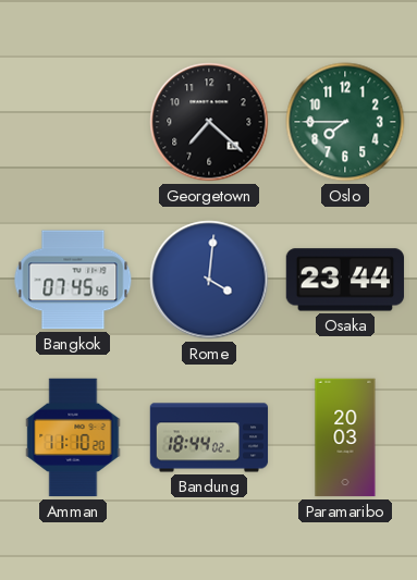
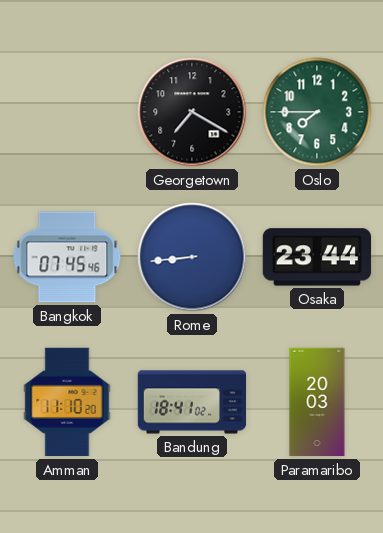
Georgetown: 7:22 -> 7:20 (192, 112)
Rome: 4:01 -> 8:44 (192, 257)
Bandung: 18:44 -> 18:41 (192, 402)
